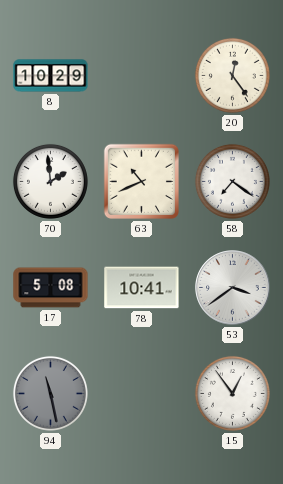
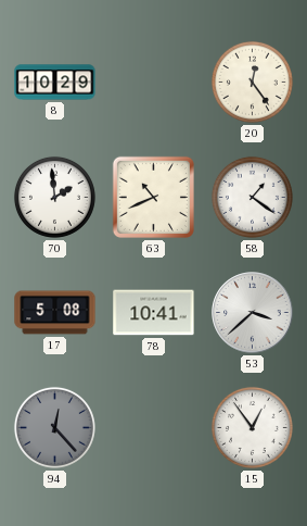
58: 7:21 -> 1:21 (252, 197)
53: 3:39 -> 3:38 (253, 313)
94: 11:28 -> 12:23 (54, 427)
